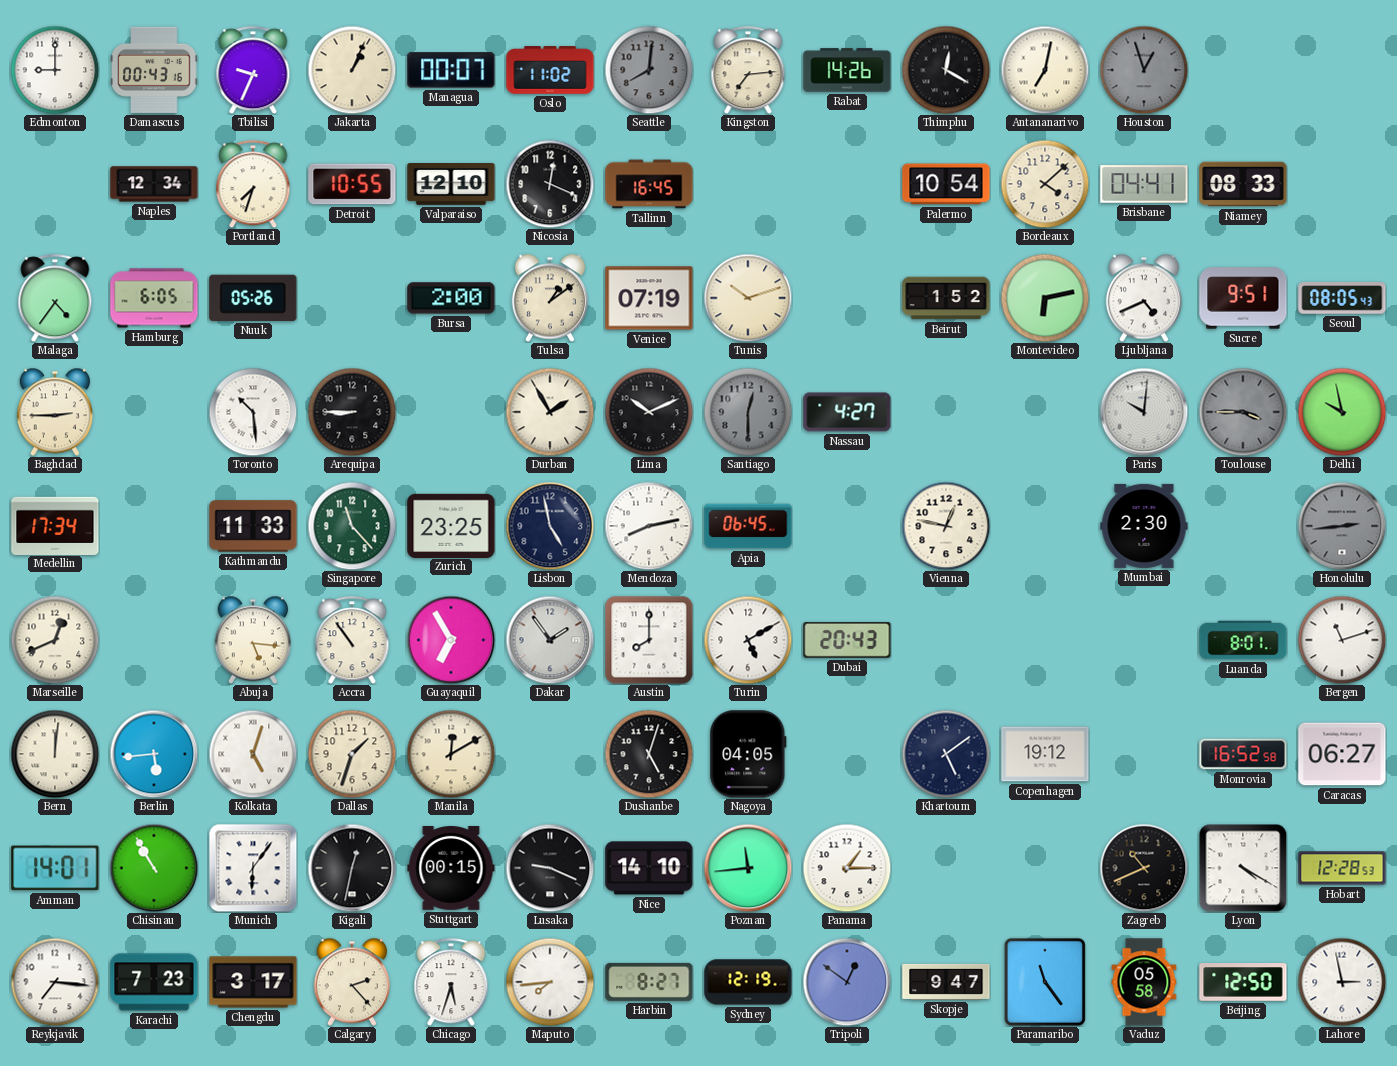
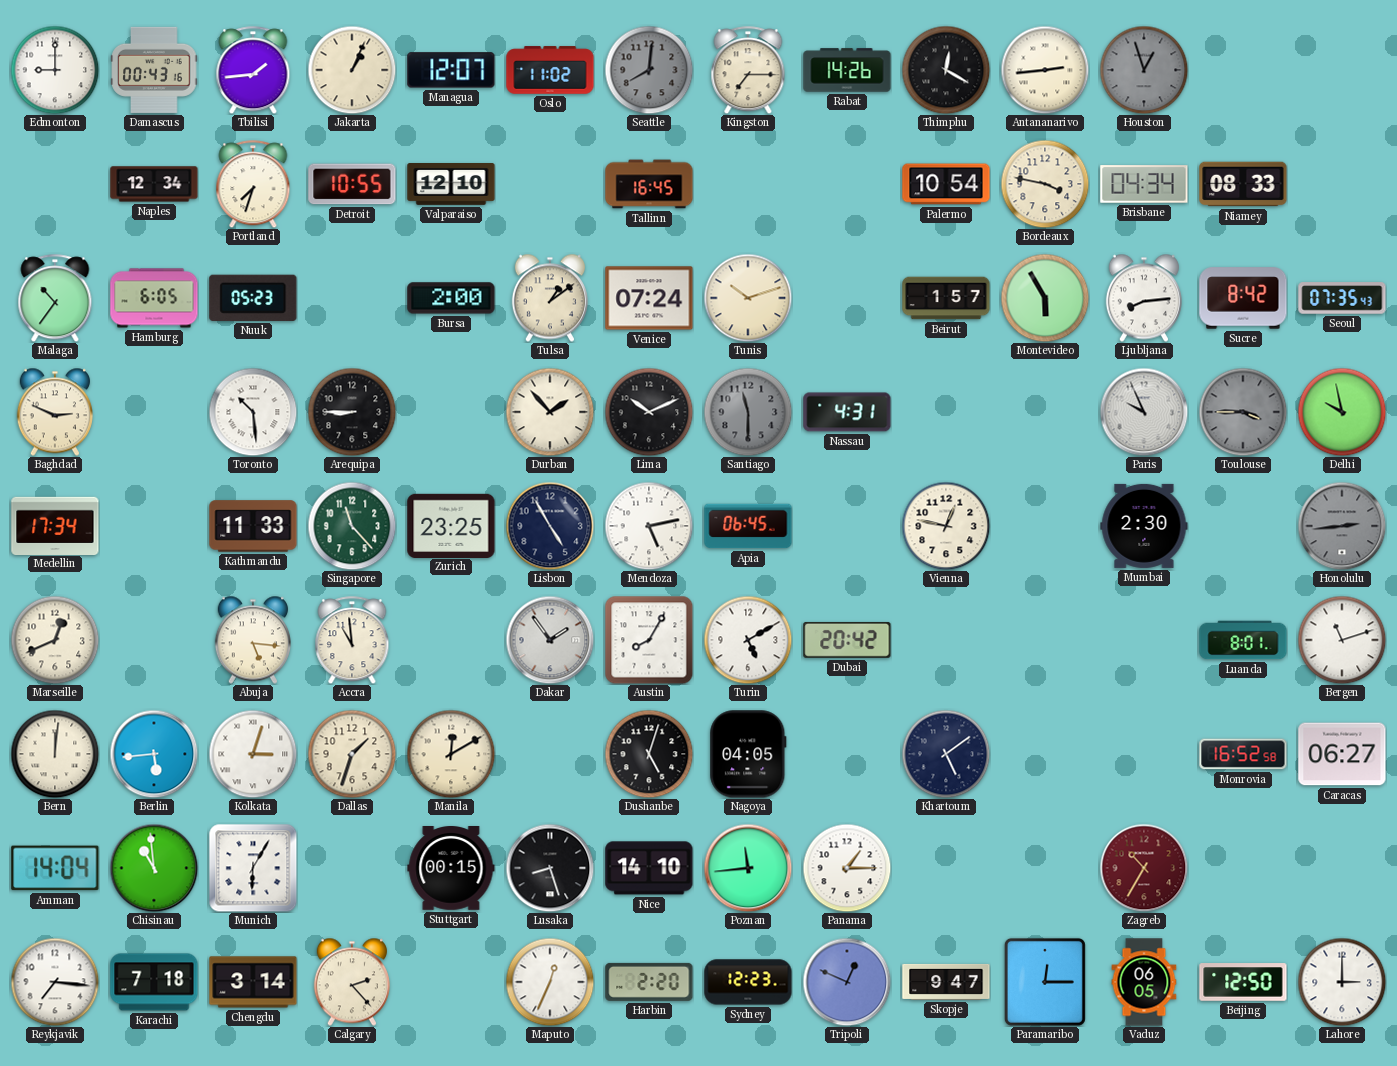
Tbilisi: 9:34 -> 1:44 (253, 70)
Managua: 00:07 -> 12:07 (451, 70)
Kingston: 7:14 -> 7:15 (748, 70)
Antananarivo: 7:02 -> 2:44 (1045, 70)
Nicosia: 12:19 -> none (550, 184)
Bordeaux: 4:08 -> 3:47 (1045, 184)
Brisbane: 04:41 -> 04:34 (1144, 184)
Malaga: 4:36 -> 10:36 (55, 298)
Nuuk: 05:26 -> 05:23 (253, 298)
Venice: 07:19 -> 07:24 (649, 298)
Beirut: 1:52 -> 1:57 (946, 298)
Montevideo: 6:13 -> 5:55 (1045, 298)
Ljubljana: 4:41 -> 8:14 (1144, 298)
Sucre: 9:51 -> 8:42 (1243, 298)
Seoul: 08:05 -> 07:35 (1342, 298)
Baghdad: 2:45 -> 2:49 (55, 412)
Durban: 1:55 -> 1:53 (550, 412)
Santiago: 12:30 -> 11:30 (748, 412)
Nassau: 4:27 -> 4:31 (847, 412)
Paris: 10:01 -> 9:56 (1144, 412)
Lisbon: 4:58 -> 4:55 (550, 526)
Mendoza: 8:13 -> 5:13 (649, 526)
Accra: 10:54 -> 10:59 (352, 640)
Guayaquil: 6:55 -> none (451, 640)
Austin: 8:00 -> 8:05 (649, 640)
Dubai: 20:43 -> 20:42 (847, 640)
Kolkata: 5:03 -> 3:03 (253, 754)
Copenhagen: 19:12 -> none (1045, 754)
Amman: 14:01 -> 14:04 (55, 868)
Chisinau: 10:55 -> 10:59 (154, 868)
Munich: 6:06 -> 6:05 (253, 868)
Kigali: 12:32 -> none (352, 868)
Lusaka: 9:19 -> 8:27 (550, 868)
Zagreb: 10:41 -> 10:35 (1144, 868)
Zagreb dial: black -> burgundy (1144, 868)
Lyon: 4:20 -> none (1243, 868)
Hobart: 12:28 -> none (1342, 868)
Karachi: 7:23 -> 7:18 (154, 982)
Chengdu: 3:17 -> 3:14 (253, 982)
Chicago: 5:33 -> none (451, 982)
Maputo: 7:44 -> 12:34 (550, 982)
Harbin: 8:27 -> 2:20 (649, 982)
Sydney: 12:19 -> 12:23 (748, 982)
Tripoli: 12:51 -> 12:49 (847, 982)
Paramaribo: 11:24 -> 12:15 (1045, 982)
Vaduz: 05:58 -> 06:05 (1144, 982)
Lahore: 2:58 -> 3:00 (1342, 982)
